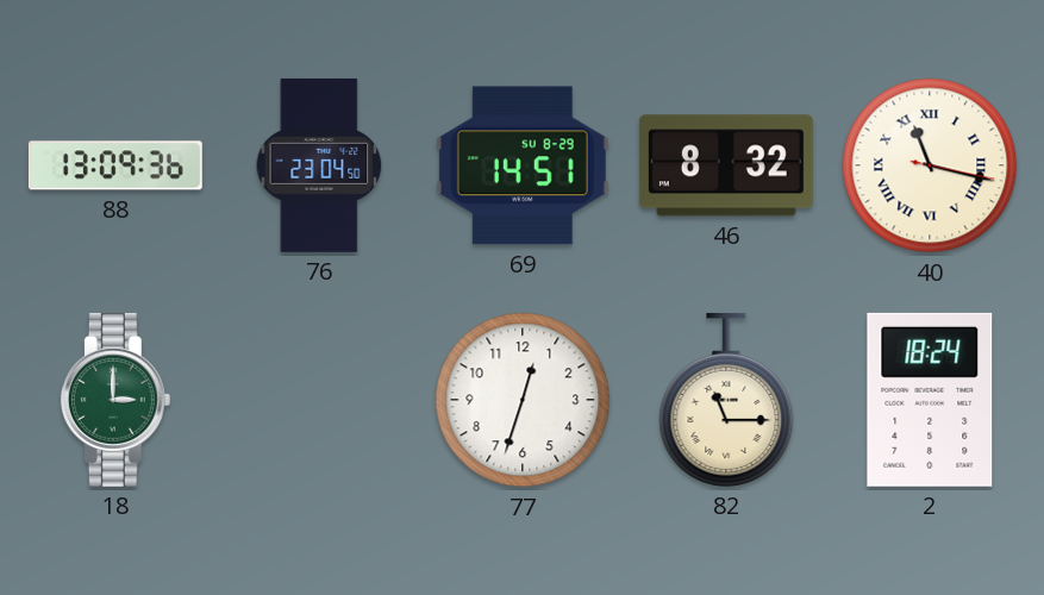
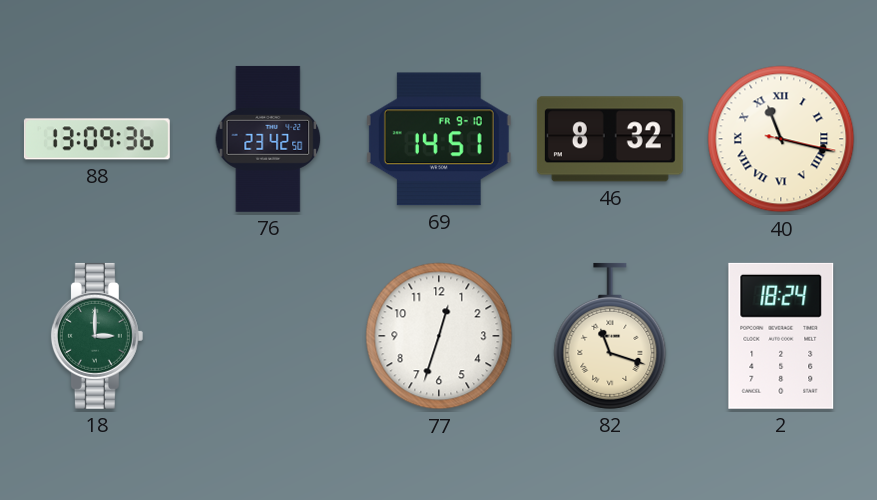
76: 23:04 -> 23:42 (268, 139)
69 date: SU 8-29 -> FR 9-10 (439, 139)
82: 11:15 -> 11:18 (610, 336)
